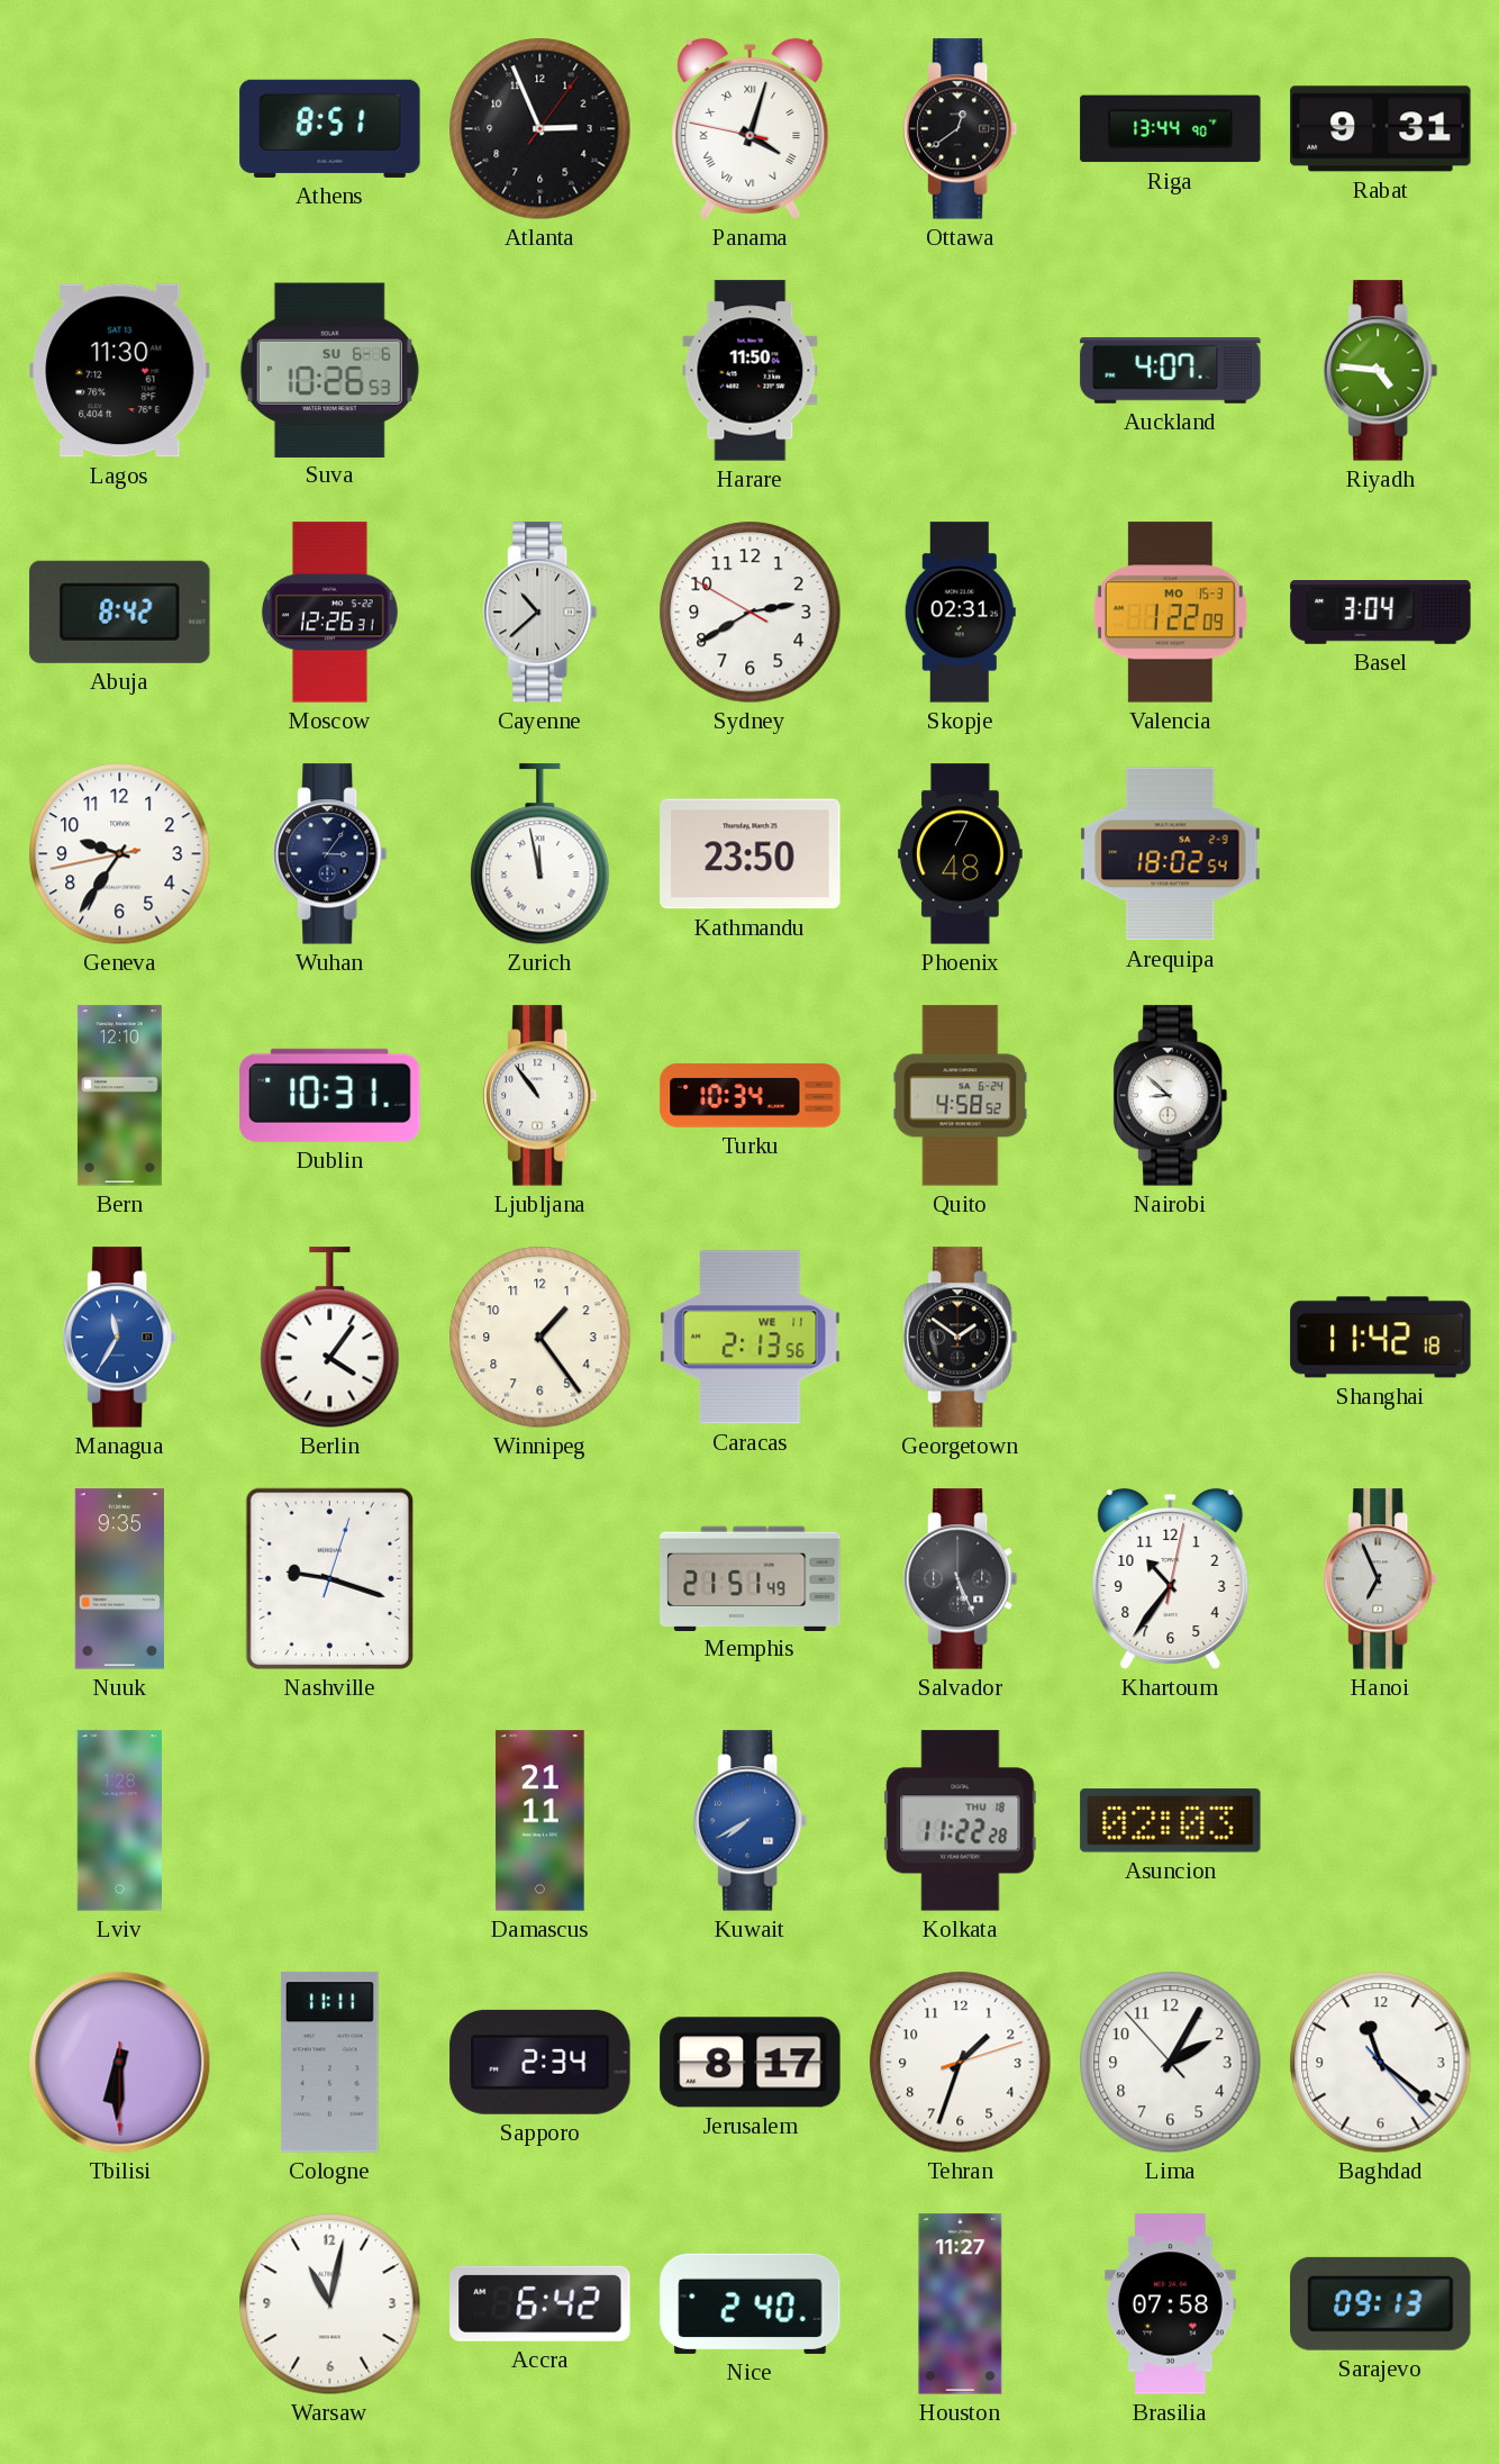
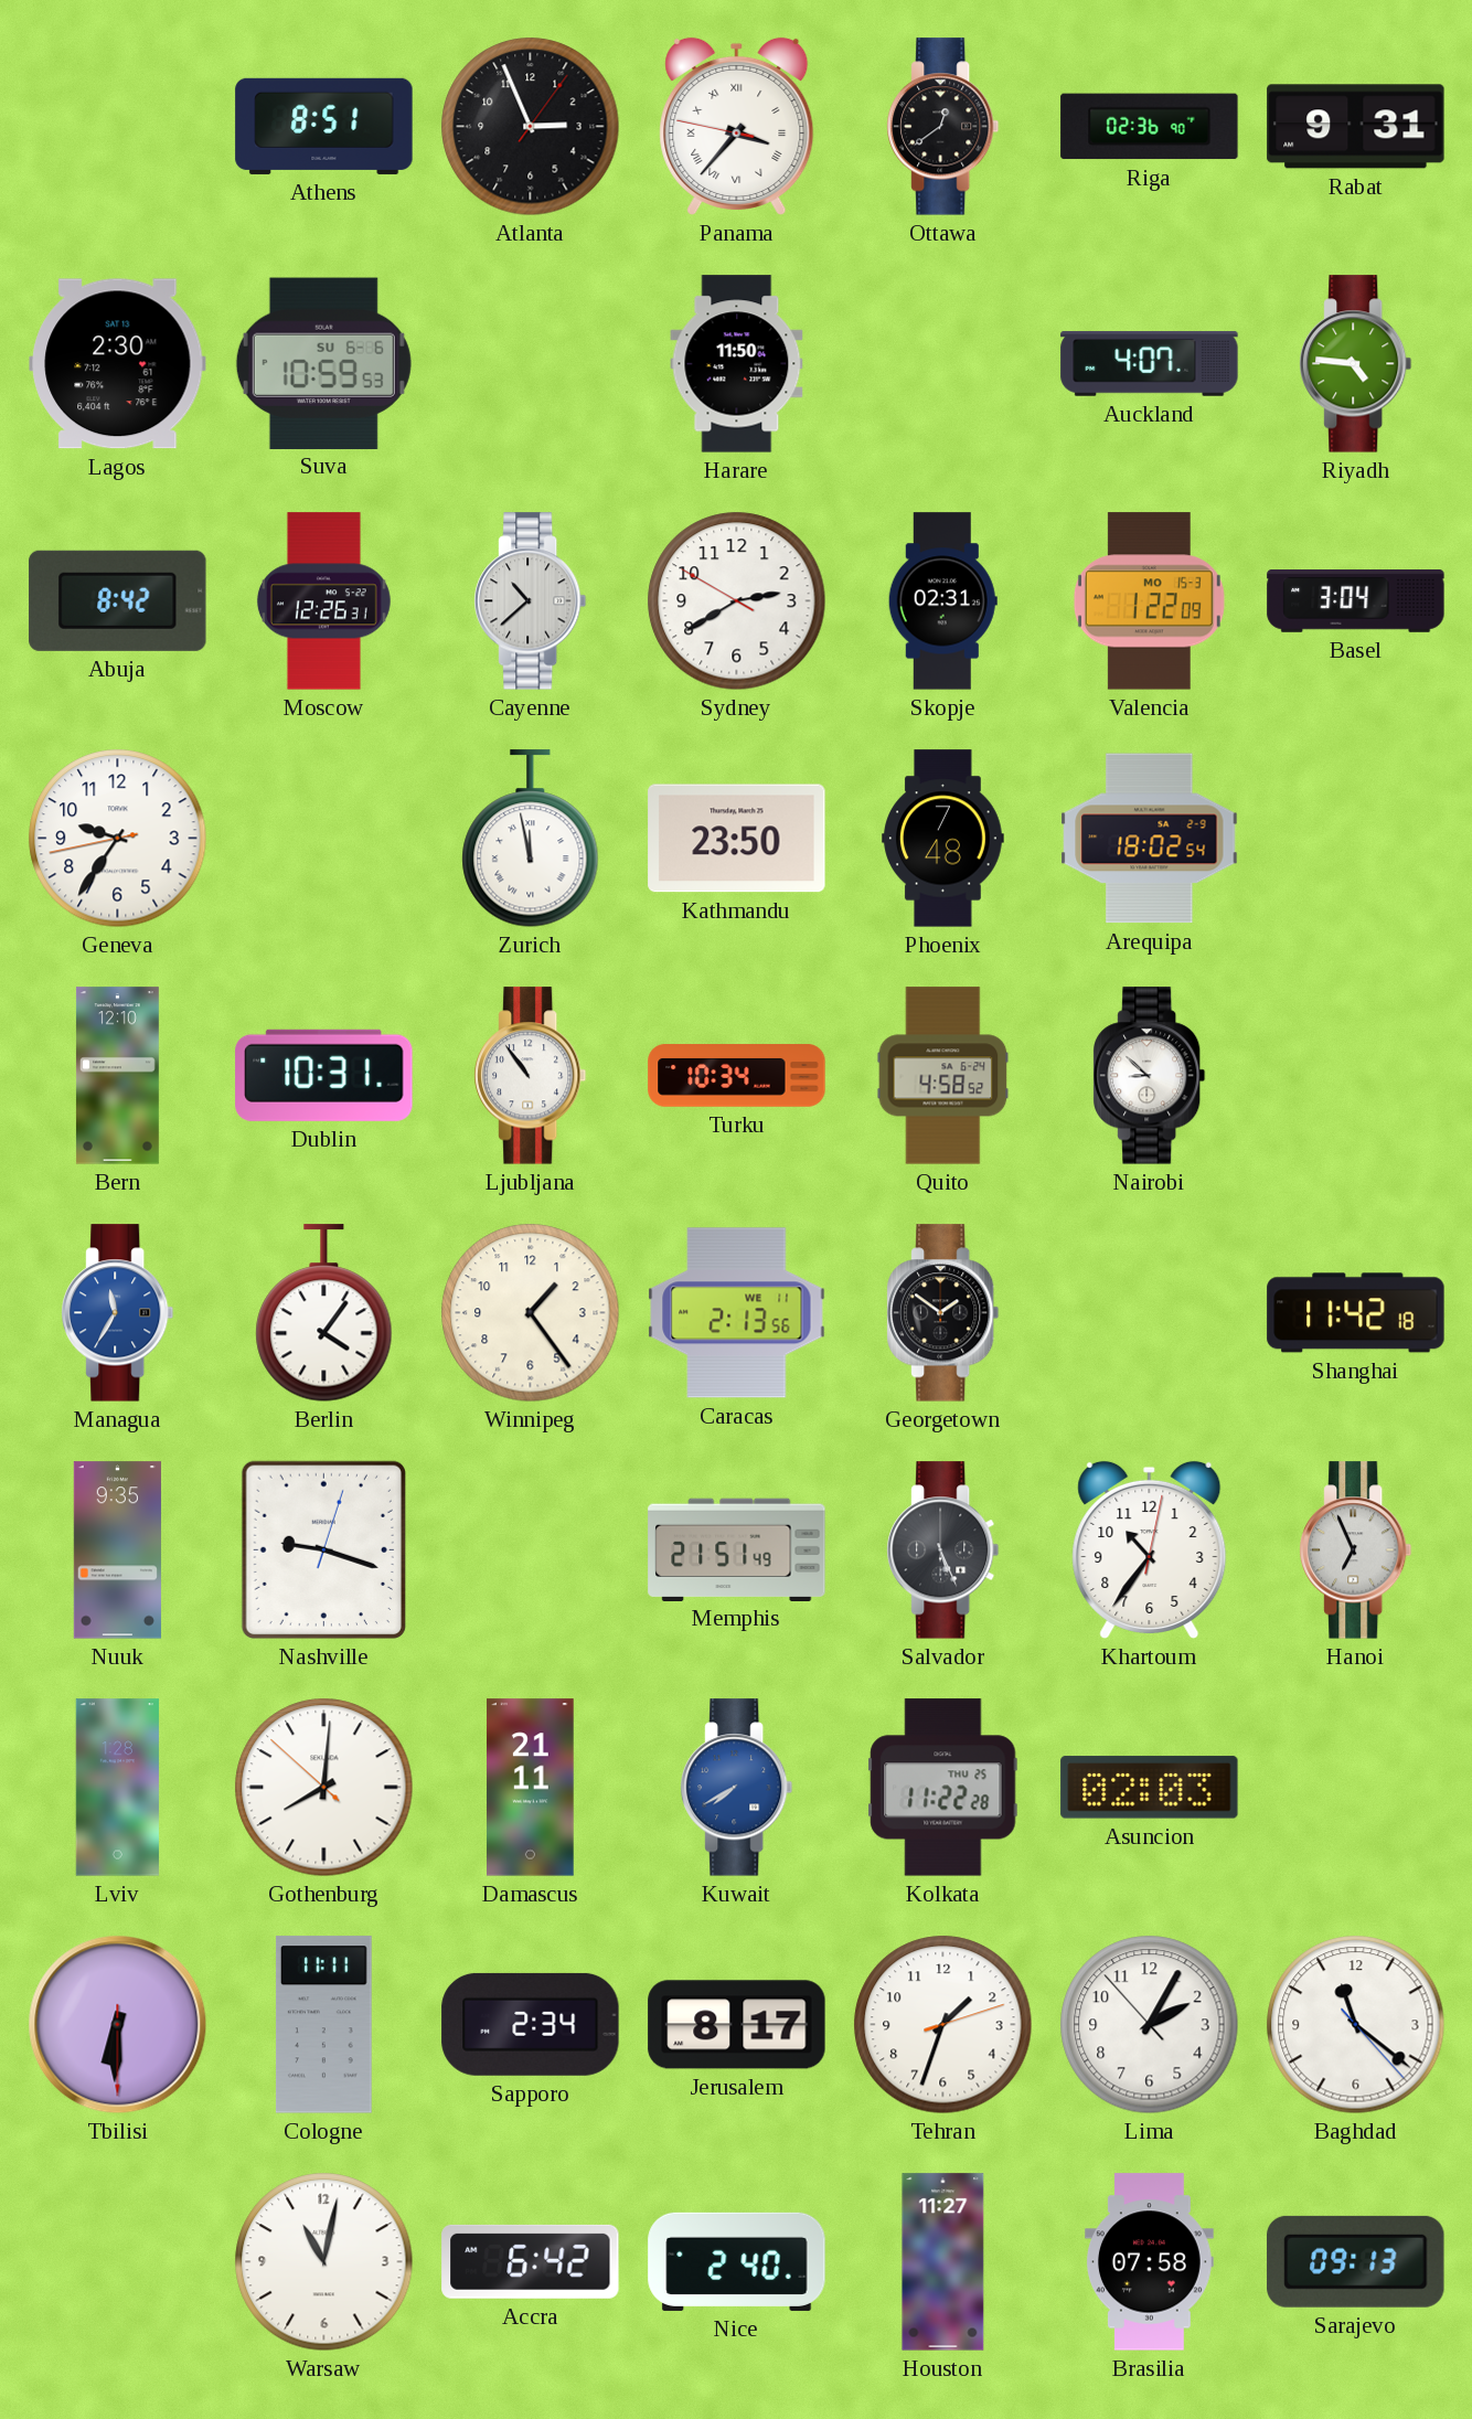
Panama: 4:02 -> 3:36 (737, 126)
Riga: 13:44 -> 02:36 (1150, 127)
Lagos: 11:30 -> 2:30 (118, 364)
Suva: 10:26 -> 10:59 (323, 363)
Wuhan: 3:06 -> none (330, 854)
Gothenburg: none -> 8:00 (324, 1788)
Kolkata date: THU 18 -> THU 25 (943, 1788)
